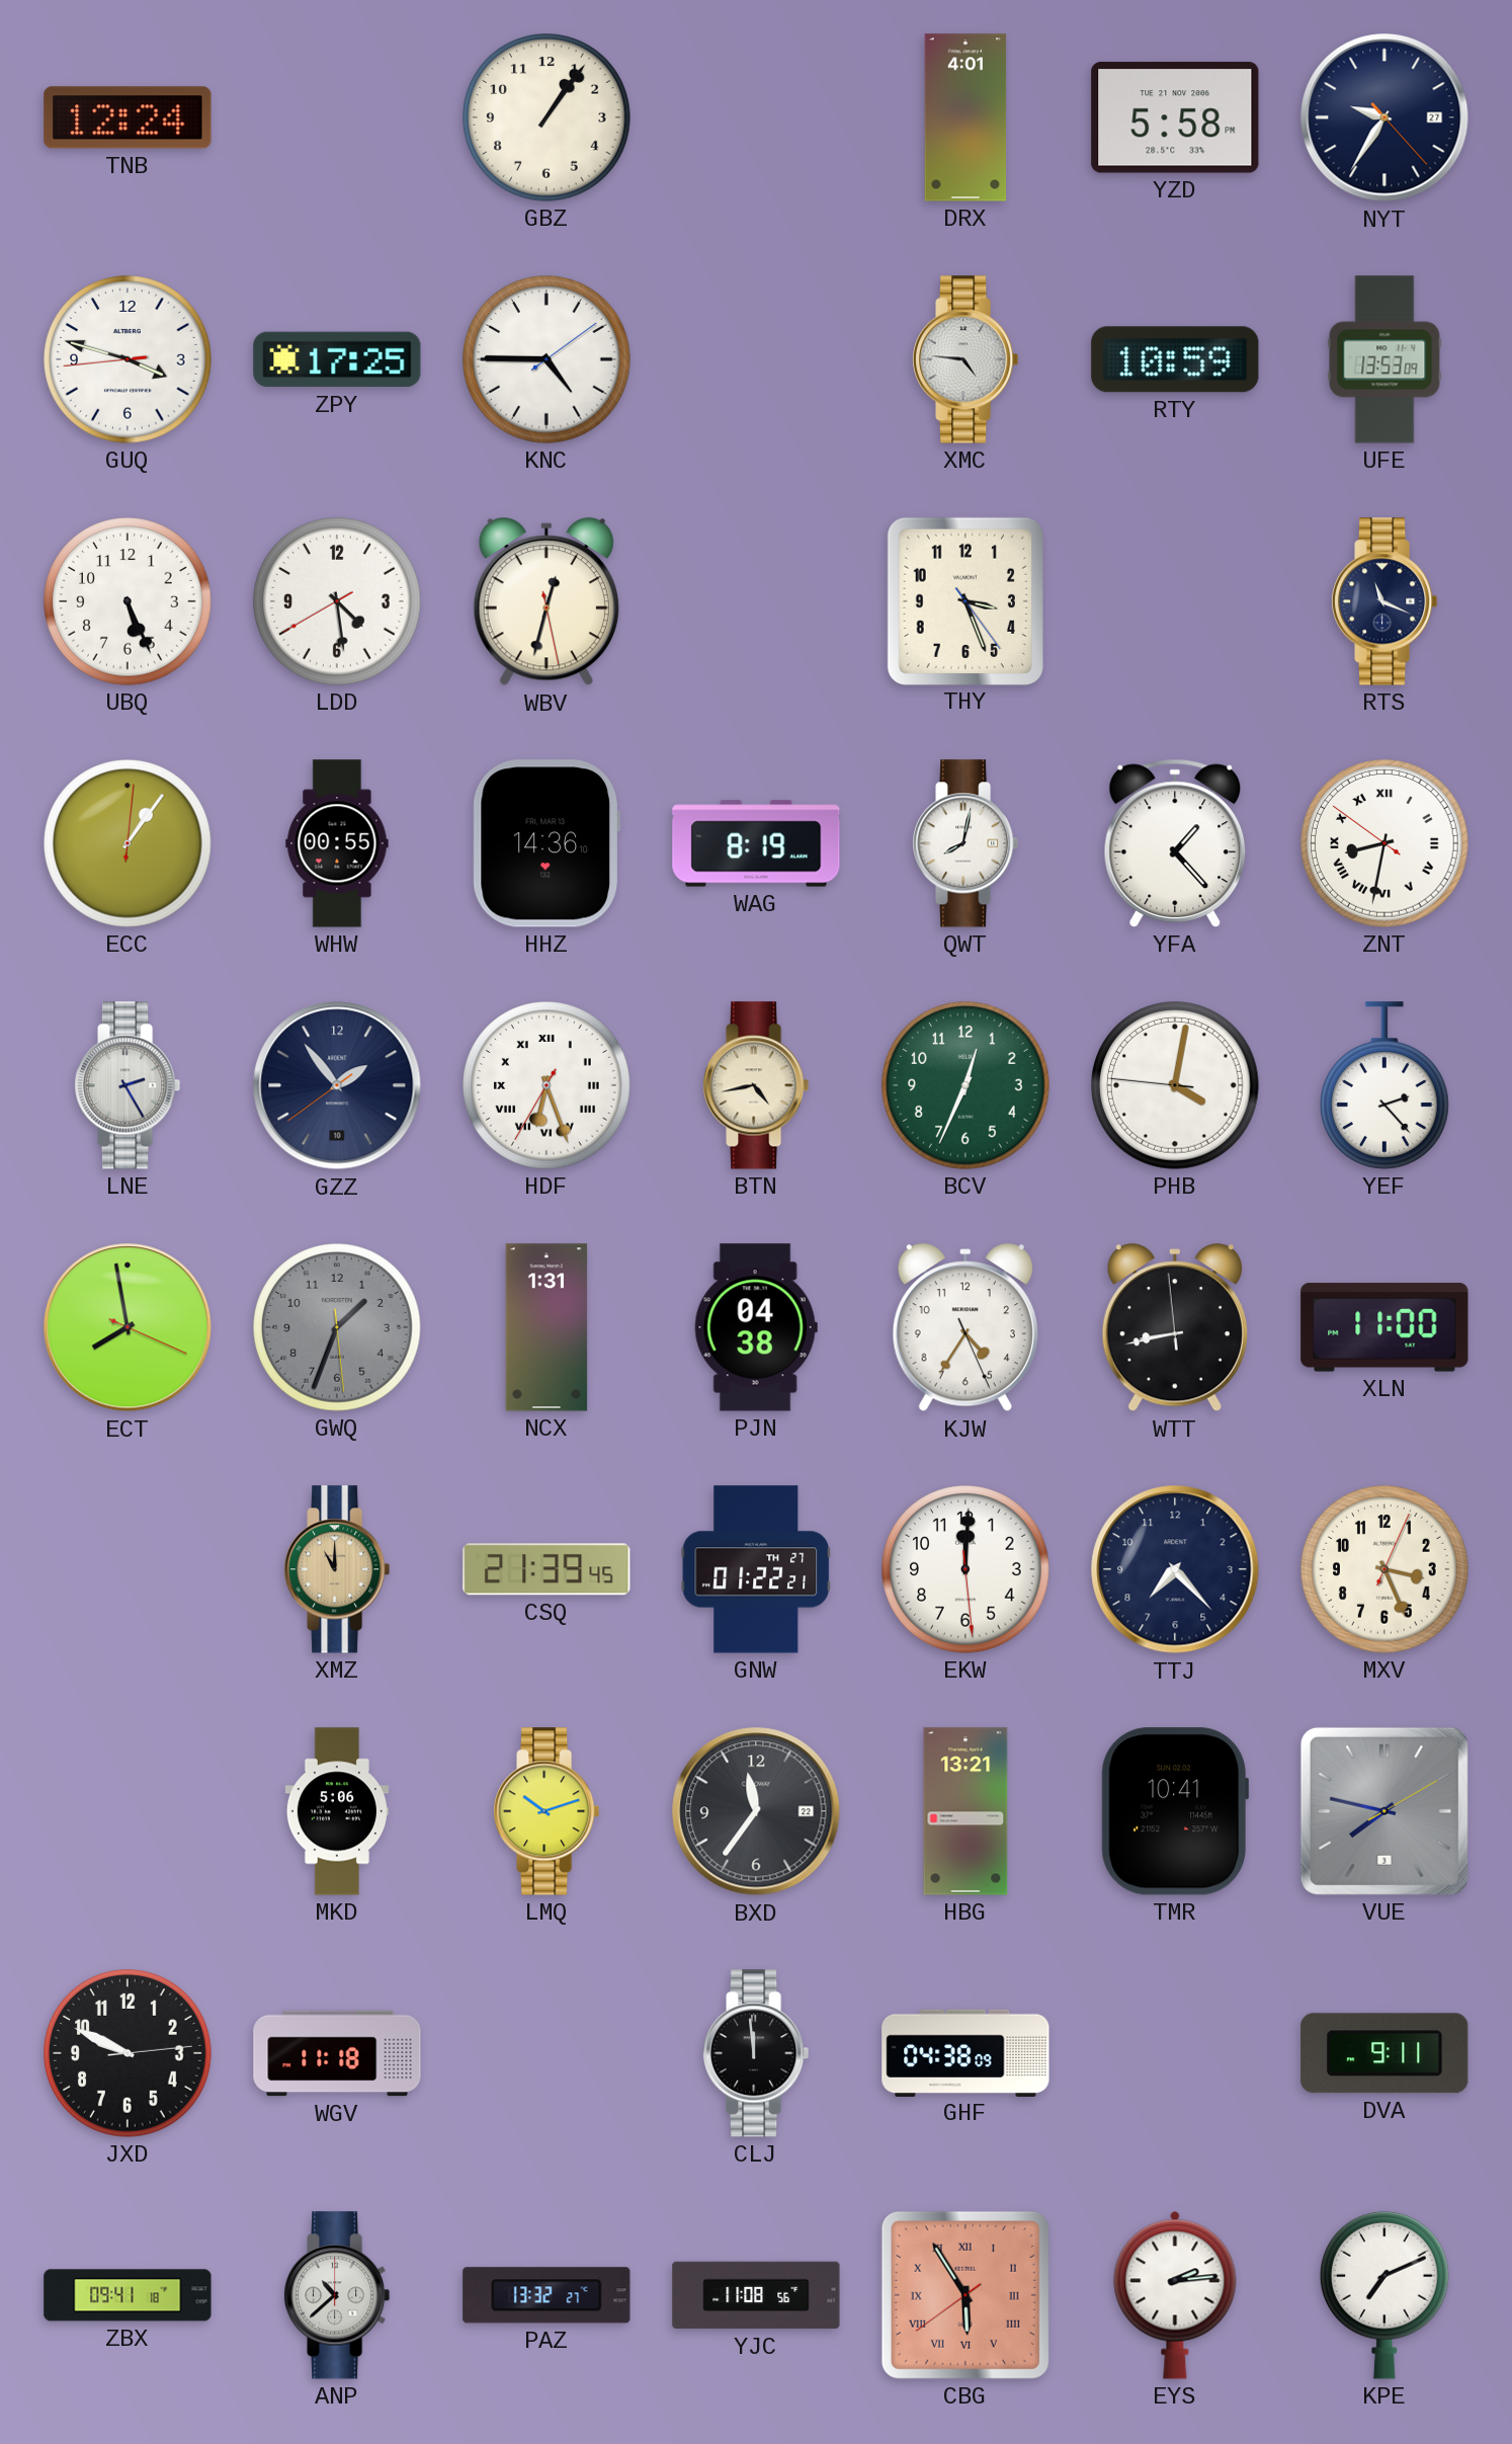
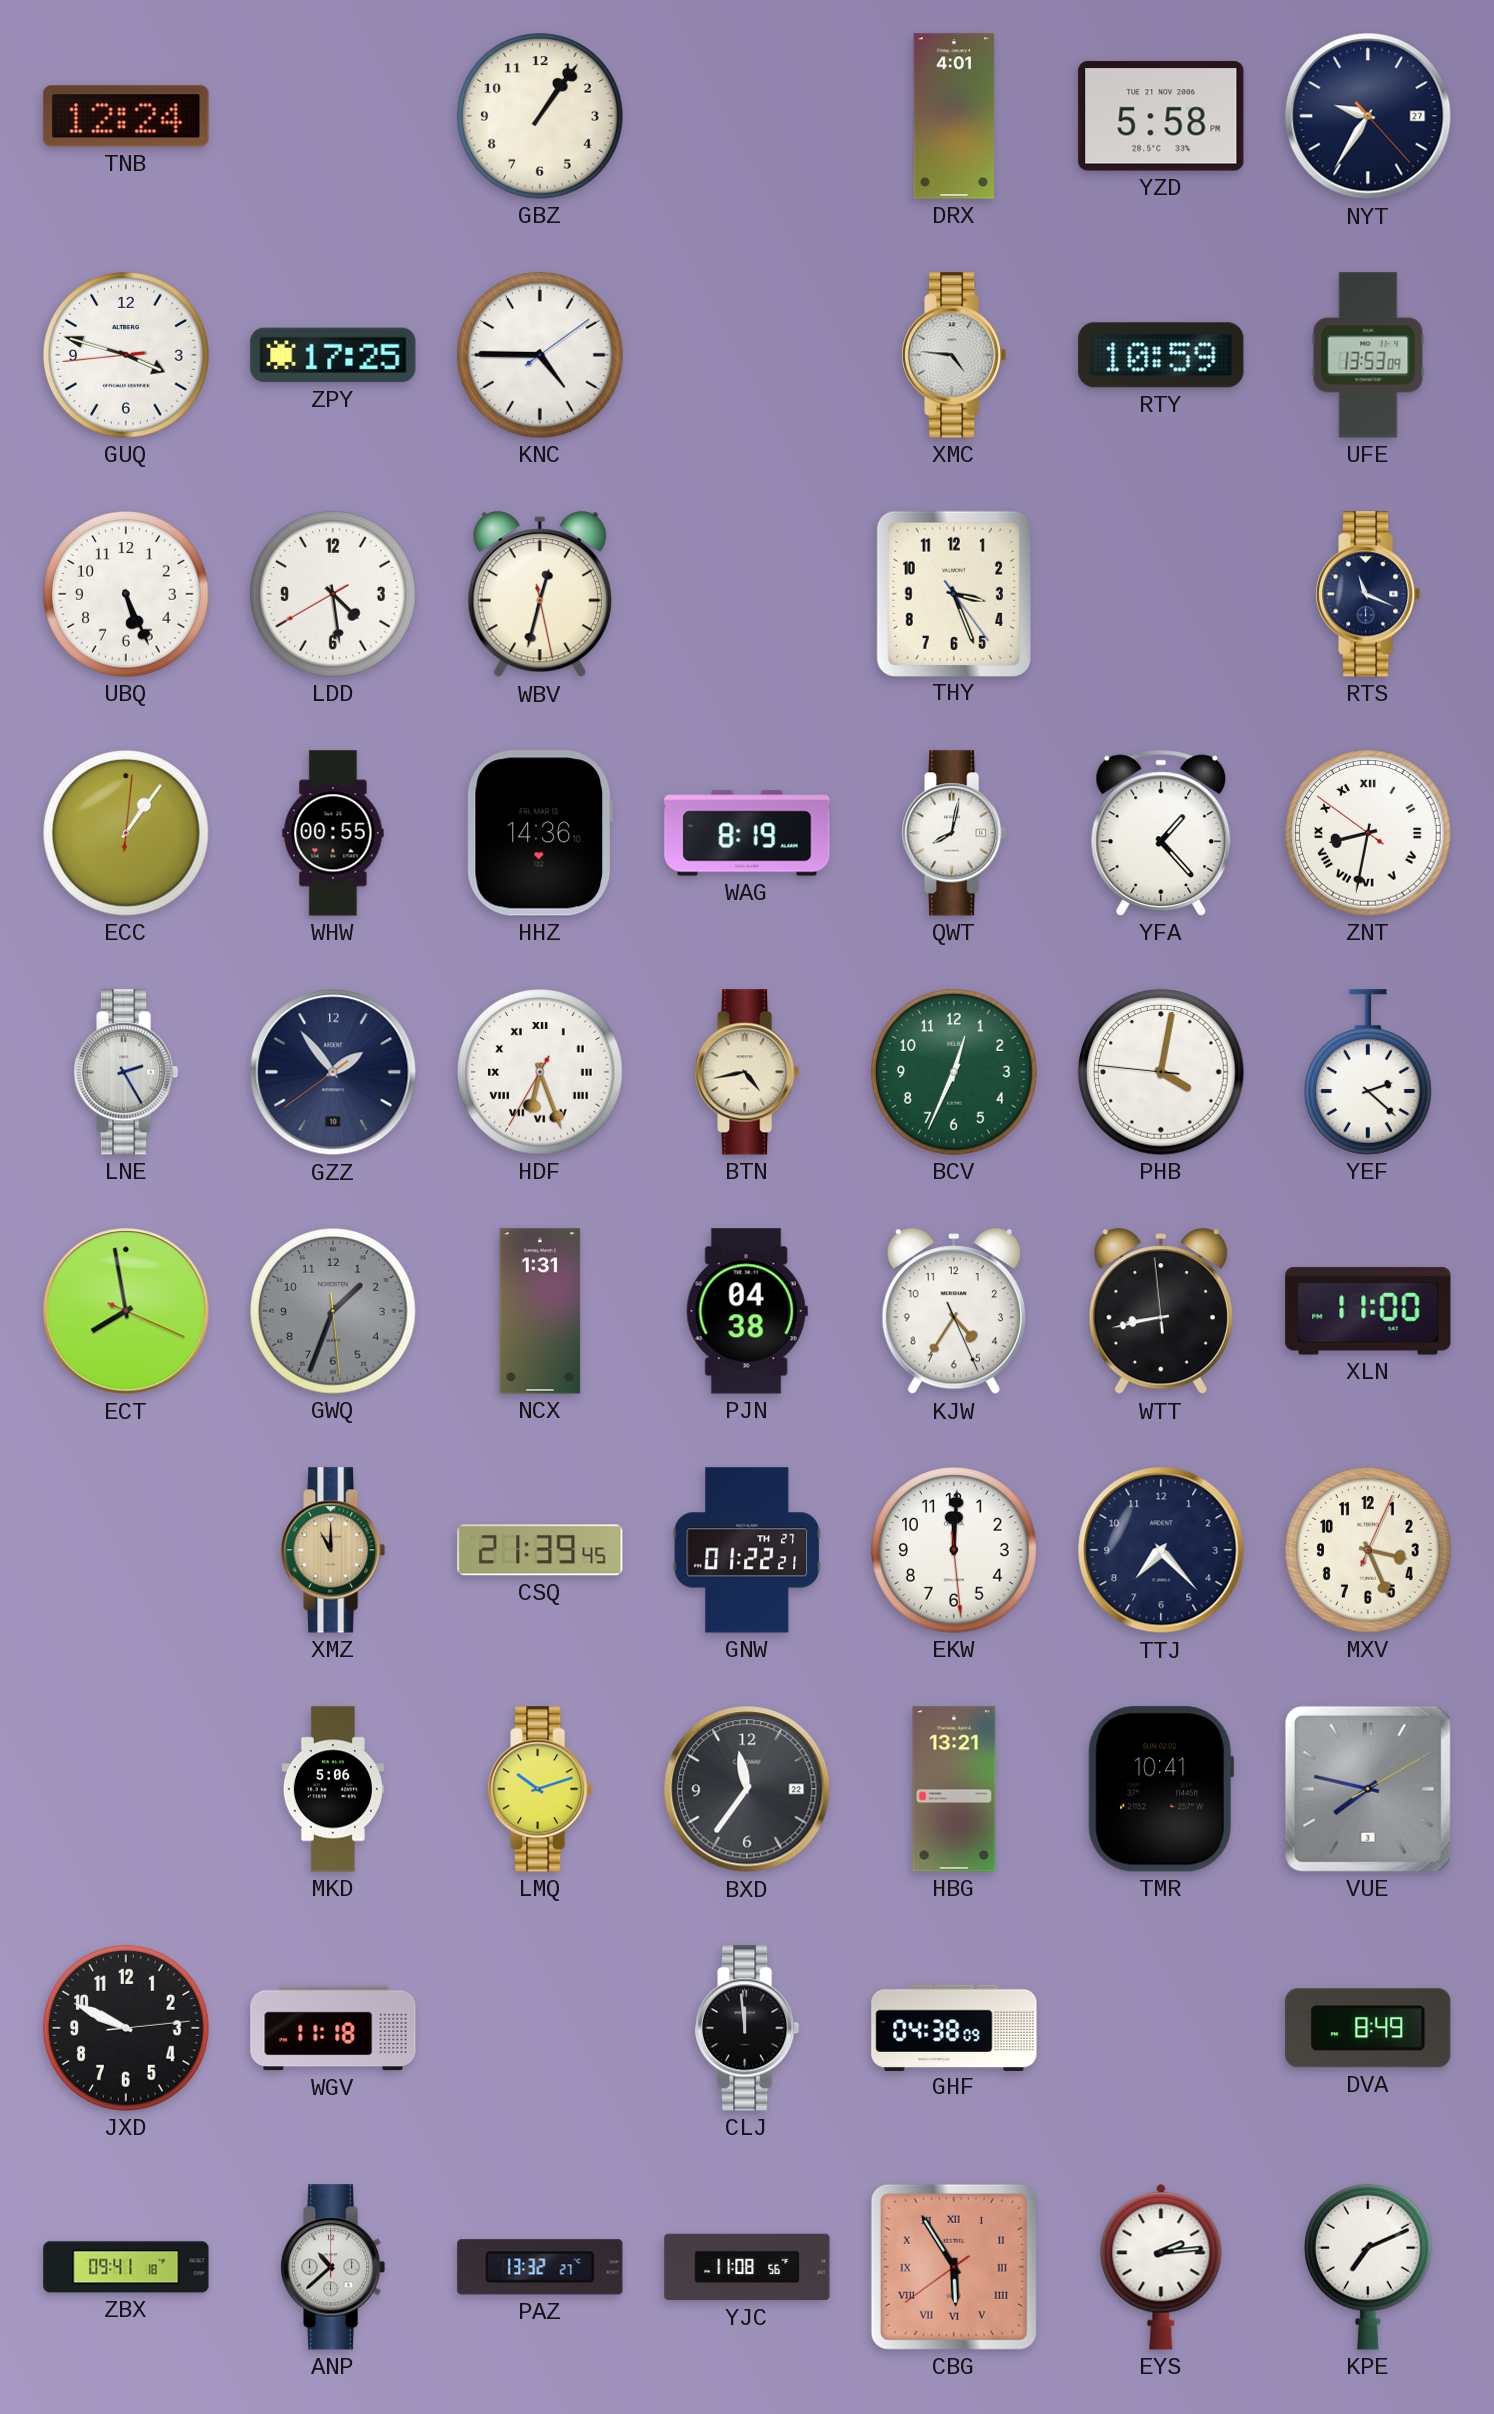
YEF: 2:23 -> 2:22 (1369, 1072)
DVA: 9:11 -> 8:49 (1368, 2028)
